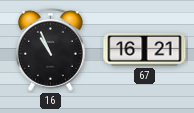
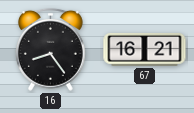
16: 10:56 -> 8:24 (50, 49)
